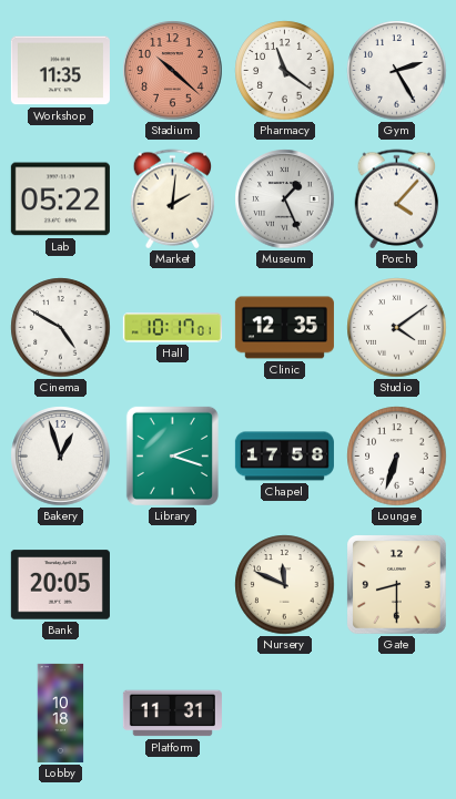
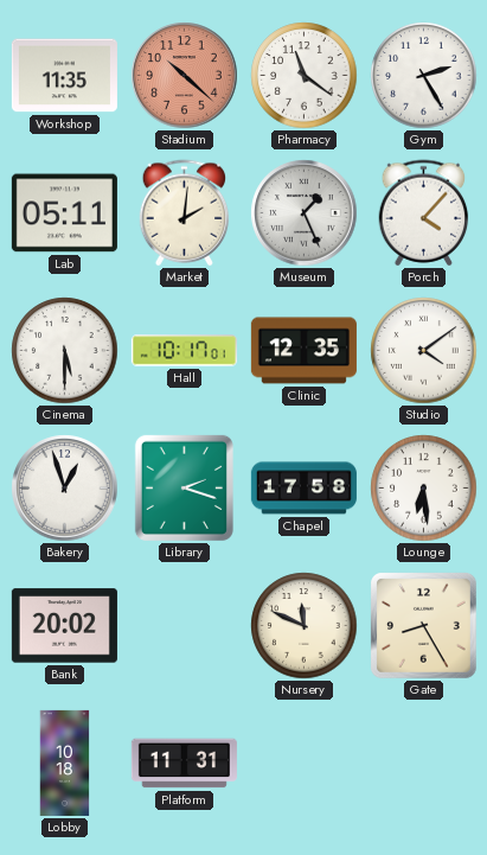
Lab: 05:22 -> 05:11 (64, 213)
Cinema: 4:50 -> 5:30 (65, 351)
Lounge: 6:33 -> 6:29 (424, 489)
Bank: 20:05 -> 20:02 (64, 626)
Gate: 8:30 -> 8:25 (424, 626)
